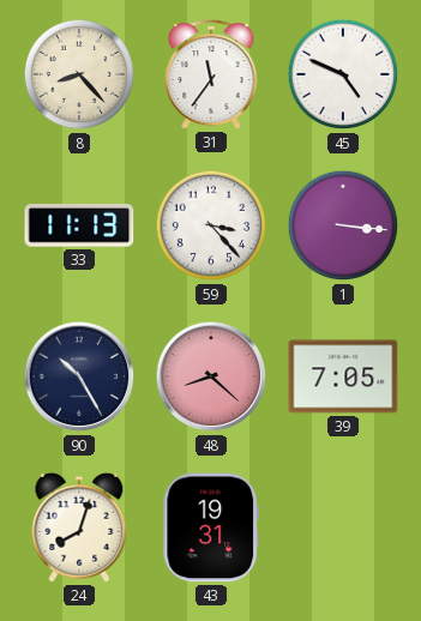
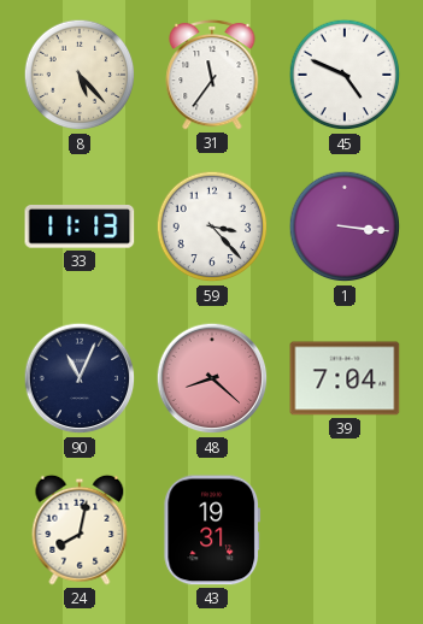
8: 8:23 -> 5:23 (80, 75)
90: 10:25 -> 11:04 (80, 378)
39: 7:05 -> 7:04 (345, 378)
24: 8:03 -> 8:02 (80, 530)
